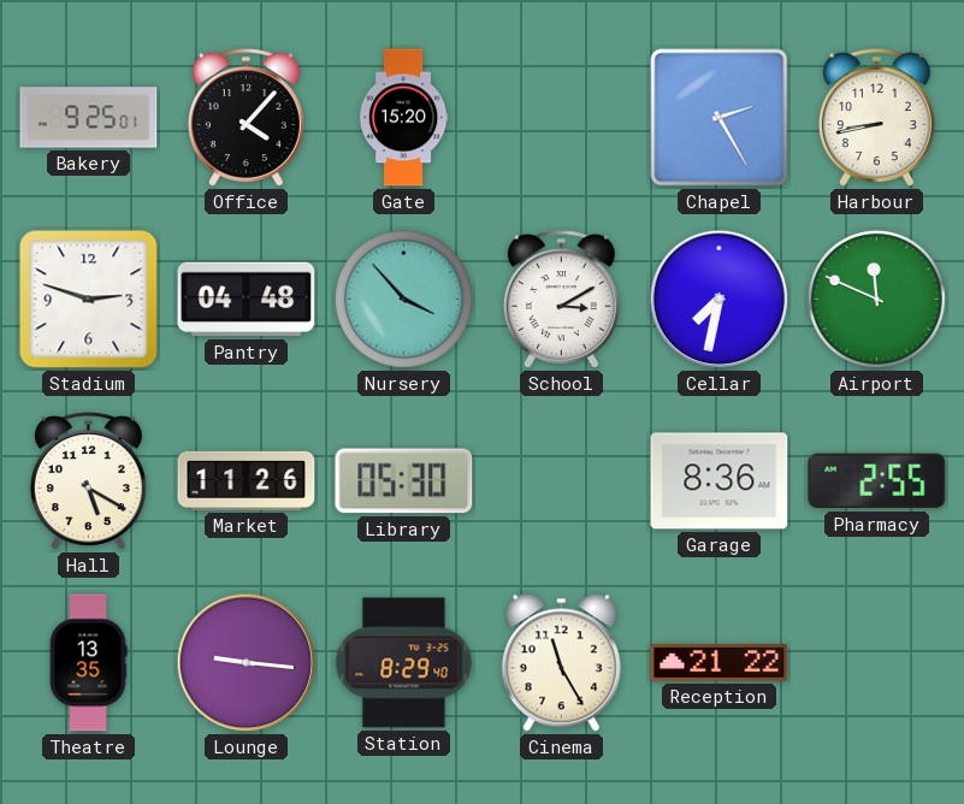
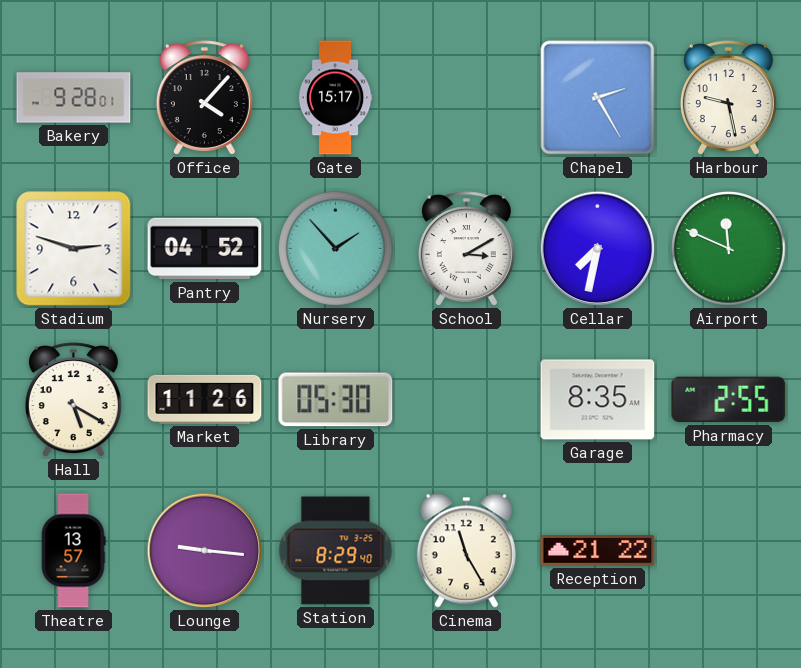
Bakery: 9:25 -> 9:28 (74, 98)
Gate: 15:20 -> 15:17 (335, 98)
Harbour: 8:43 -> 9:28 (728, 98)
Pantry: 04:48 -> 04:52 (205, 249)
Nursery: 3:53 -> 1:53 (335, 248)
Garage: 8:36 -> 8:35 (598, 400)
Theatre: 13:35 -> 13:57 (73, 551)
